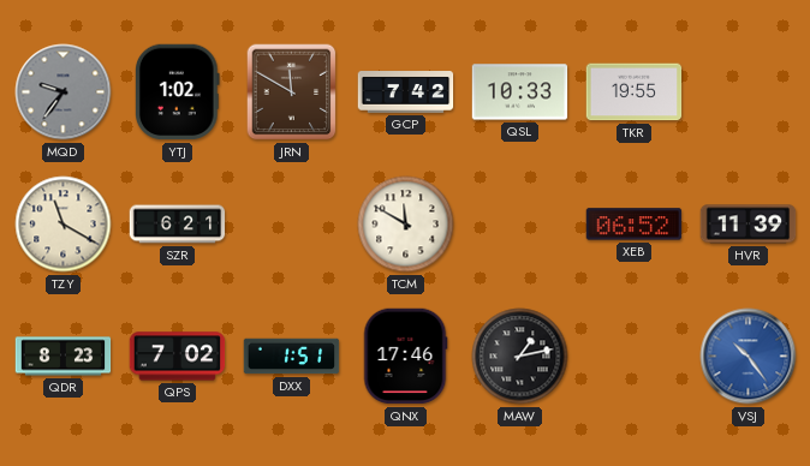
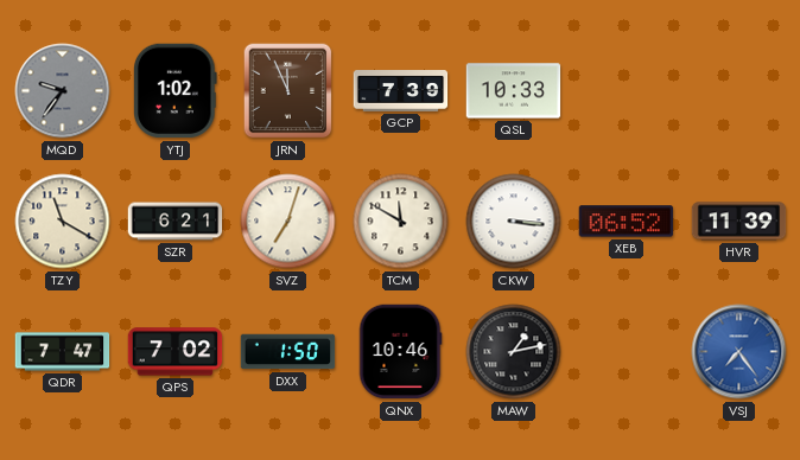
JRN: 11:50 -> 11:56 (288, 91)
GCP: 7:42 -> 7:39 (401, 91)
TKR: 19:55 -> none (635, 92)
SVZ: none -> 7:03 (288, 222)
CKW: none -> 3:16 (514, 222)
QDR: 8:23 -> 7:47 (63, 352)
DXX: 1:51 -> 1:50 (288, 352)
QNX: 17:46 -> 10:46 (400, 352)
VSJ: 10:24 -> 7:24 (739, 352)
